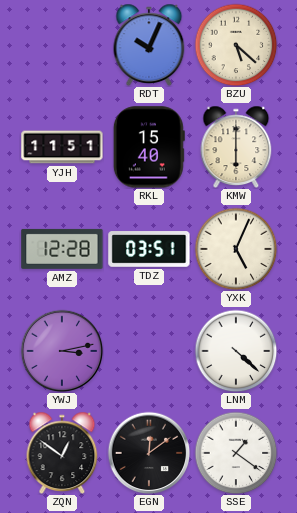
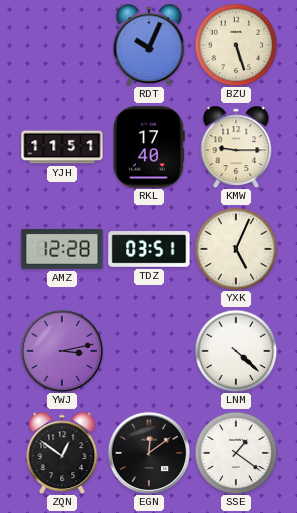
BZU: 5:22 -> 5:27 (236, 45)
RKL: 15:40 -> 17:40 (149, 147)
KMW: 6:00 -> 9:15 (236, 146)
